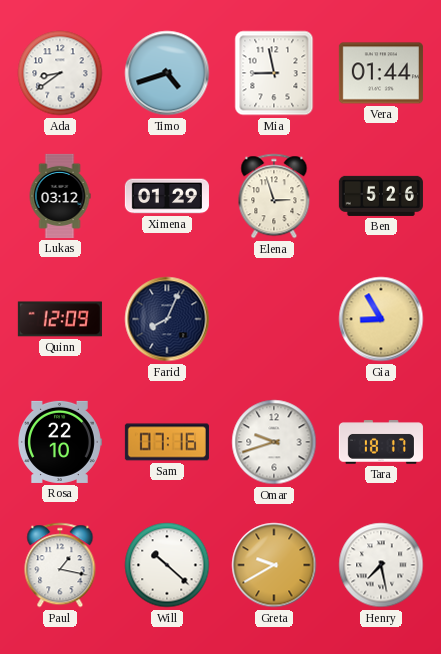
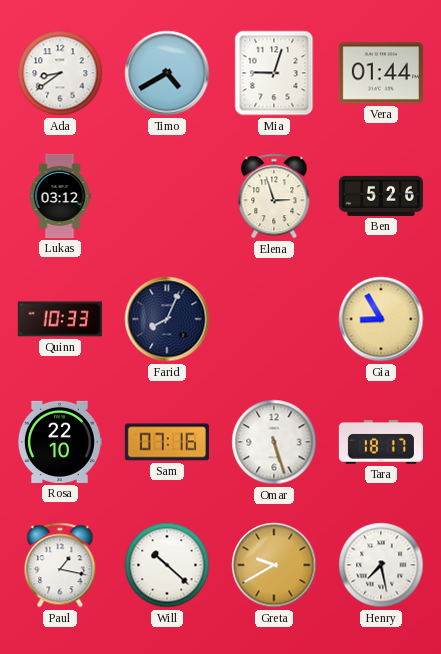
Timo: 4:42 -> 4:40 (167, 73)
Mia: 8:58 -> 9:03 (274, 73)
Ximena: 01:29 -> none (167, 196)
Quinn: 12:09 -> 10:33 (60, 319)
Omar: 9:42 -> 5:27 (274, 442)
